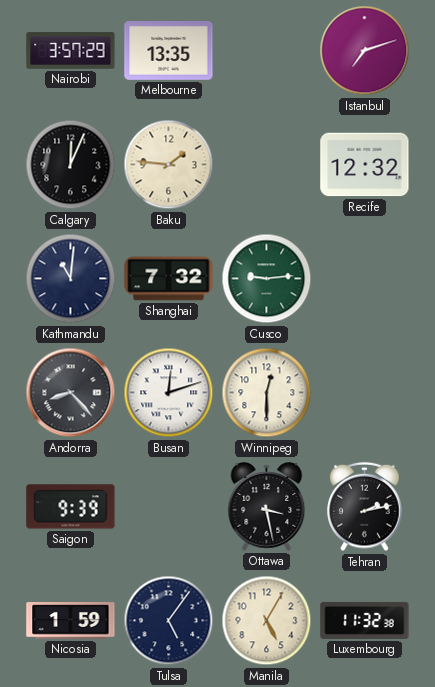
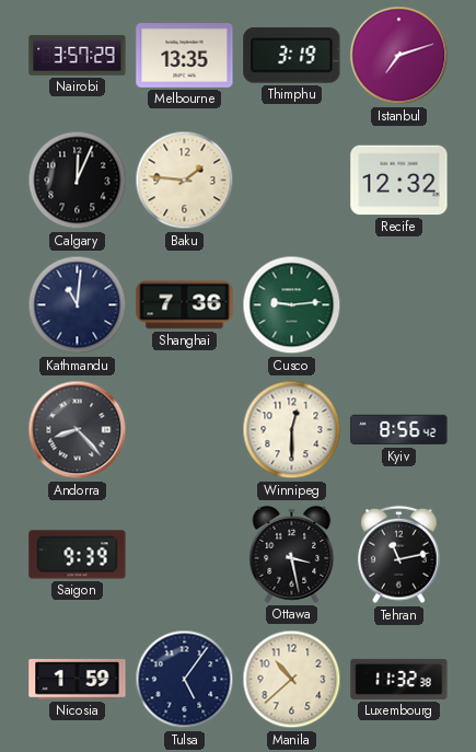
Thimphu: none -> 3:19 (292, 56)
Shanghai: 7:32 -> 7:36 (185, 305)
Busan: 12:12 -> none (169, 393)
Kyiv: none -> 8:56 (399, 430)
Tehran: 2:13 -> 11:13 (399, 555)
Manila: 5:05 -> 10:38 (292, 680)
